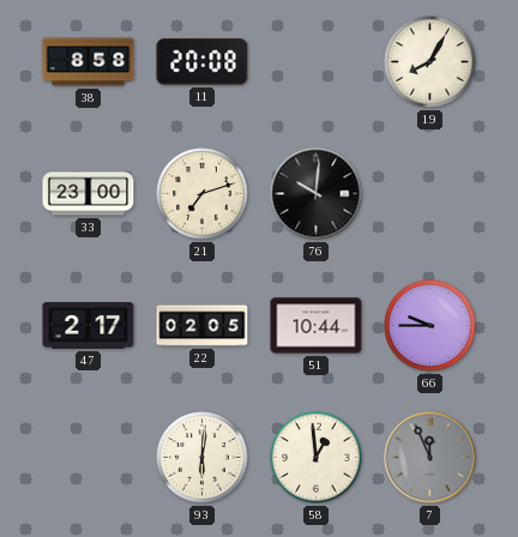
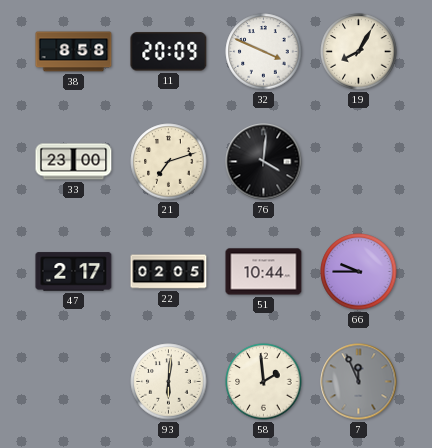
11: 20:08 -> 20:09 (169, 52)
32: none -> 3:49 (264, 52)
76: 10:01 -> 4:01 (264, 162)
58: 12:59 -> 1:59 (264, 382)
